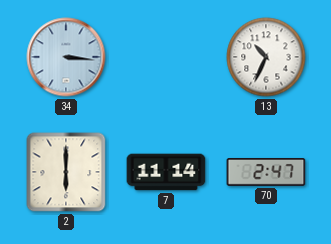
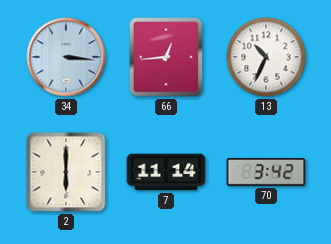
66: none -> 12:44 (166, 57)
70: 2:47 -> 3:42 (266, 173)
